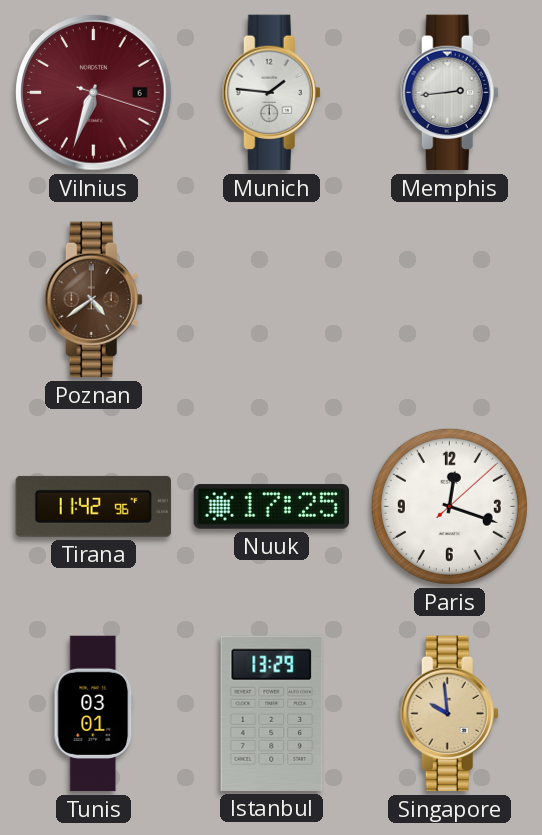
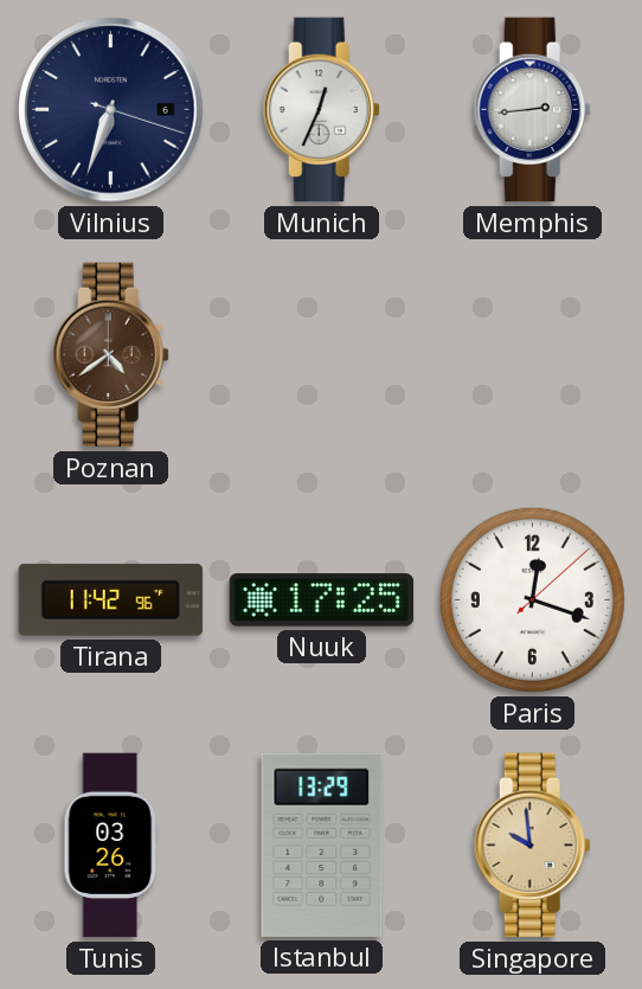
Vilnius dial: burgundy -> navy (111, 110)
Munich: 1:46 -> 12:34 (321, 110)
Tunis: 03:01 -> 03:26 (111, 846)
